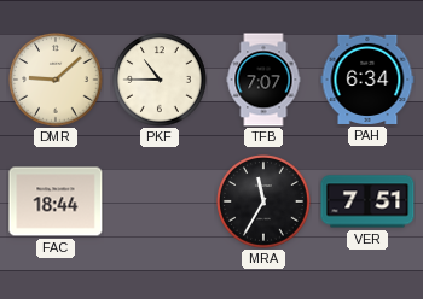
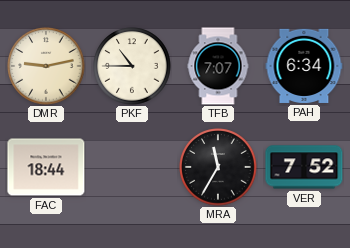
DMR: 9:08 -> 9:13 (46, 66)
VER: 7:51 -> 7:52 (304, 167)
